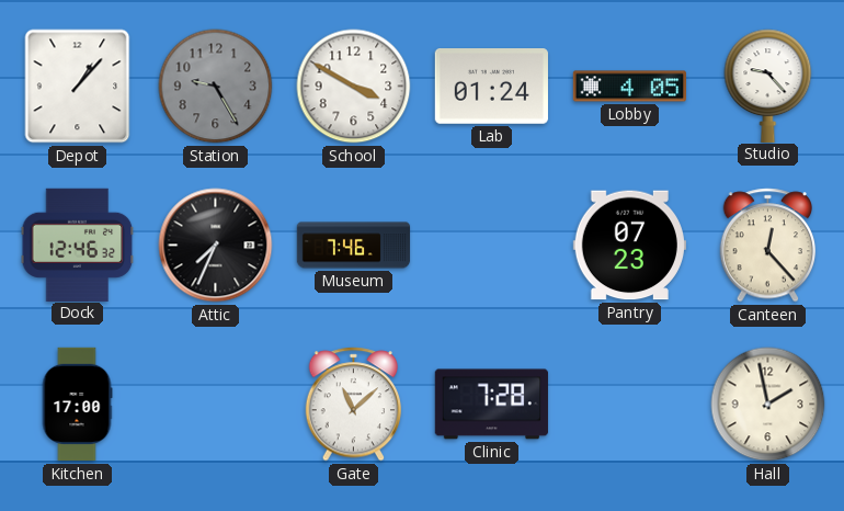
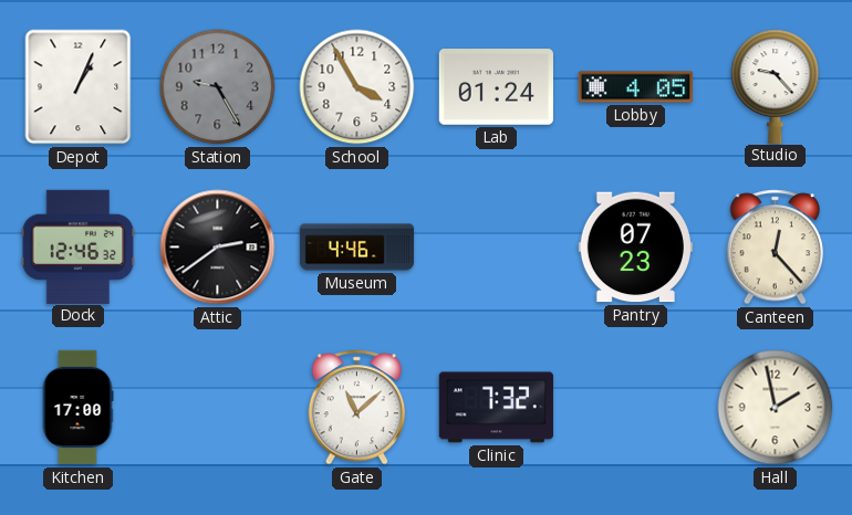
Depot: 1:07 -> 1:04 (79, 87)
School: 3:50 -> 3:55 (357, 87)
Attic: 7:34 -> 2:39 (218, 248)
Museum: 7:46 -> 4:46 (357, 248)
Clinic: 7:28 -> 7:32 (496, 408)
